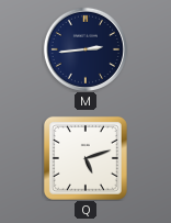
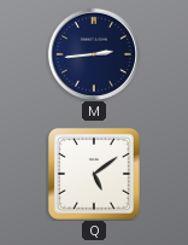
Q: 5:12 -> 5:09 (94, 174)
